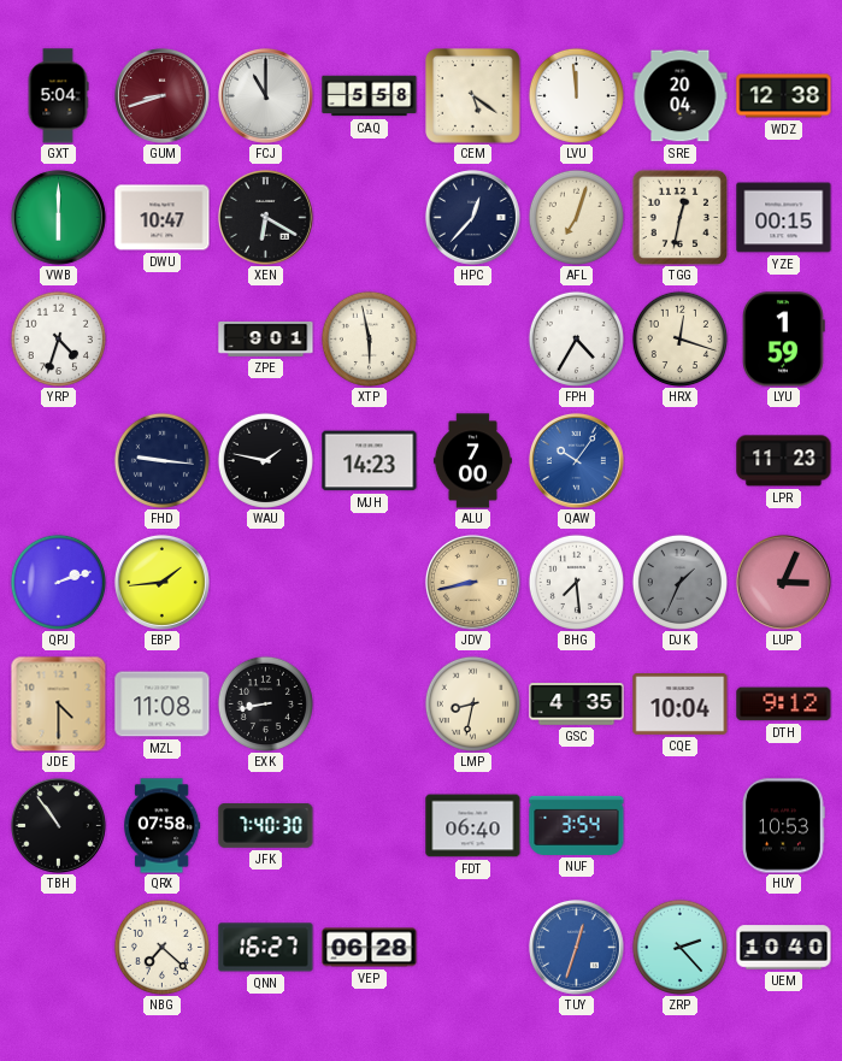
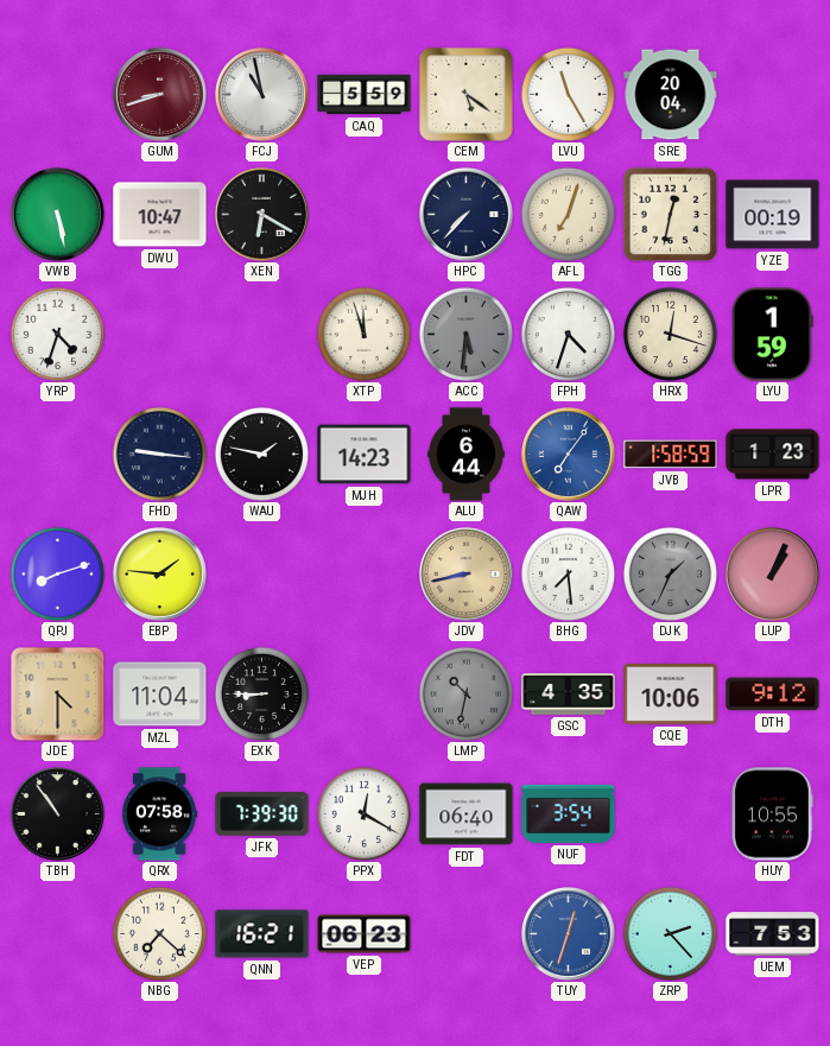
GXT: 5:04 -> none (58, 96)
FCJ: 11:00 -> 10:58 (261, 94)
CAQ: 5:58 -> 5:59 (365, 95)
LVU: 11:59 -> 11:25 (568, 94)
WDZ: 12:38 -> none (784, 96)
VWB: 6:00 -> 5:28 (57, 214)
HPC: 12:37 -> 7:37 (465, 214)
YZE: 00:15 -> 00:19 (773, 215)
ZPE: 9:01 -> none (266, 338)
XTP: 5:58 -> 11:57 (363, 334)
ACC: none -> 5:31 (465, 334)
FPH: 4:35 -> 4:33 (568, 334)
ALU: 7:00 -> 6:44 (465, 455)
QAW: 10:06 -> 7:06 (568, 454)
JVB: none -> 1:58 (671, 455)
LPR: 11:23 -> 1:23 (773, 455)
QPJ: 2:12 -> 8:12 (57, 573)
EBP: 1:44 -> 1:46 (159, 573)
LUP: 3:04 -> 1:04 (772, 573)
MZL: 11:08 -> 11:04 (160, 695)
EXK: 8:43 -> 8:45 (261, 693)
LMP: 8:32 -> 10:32 (465, 693)
LMP dial: cream -> grey (465, 693)
CQE: 10:04 -> 10:06 (671, 695)
JFK: 7:40 -> 7:39 (262, 814)
PPX: none -> 12:20 (363, 813)
HUY: 10:53 -> 10:55 (772, 814)
QNN: 16:27 -> 16:21 (262, 934)
VEP: 06:28 -> 06:23 (365, 934)
UEM: 10:40 -> 7:53 (773, 934)
